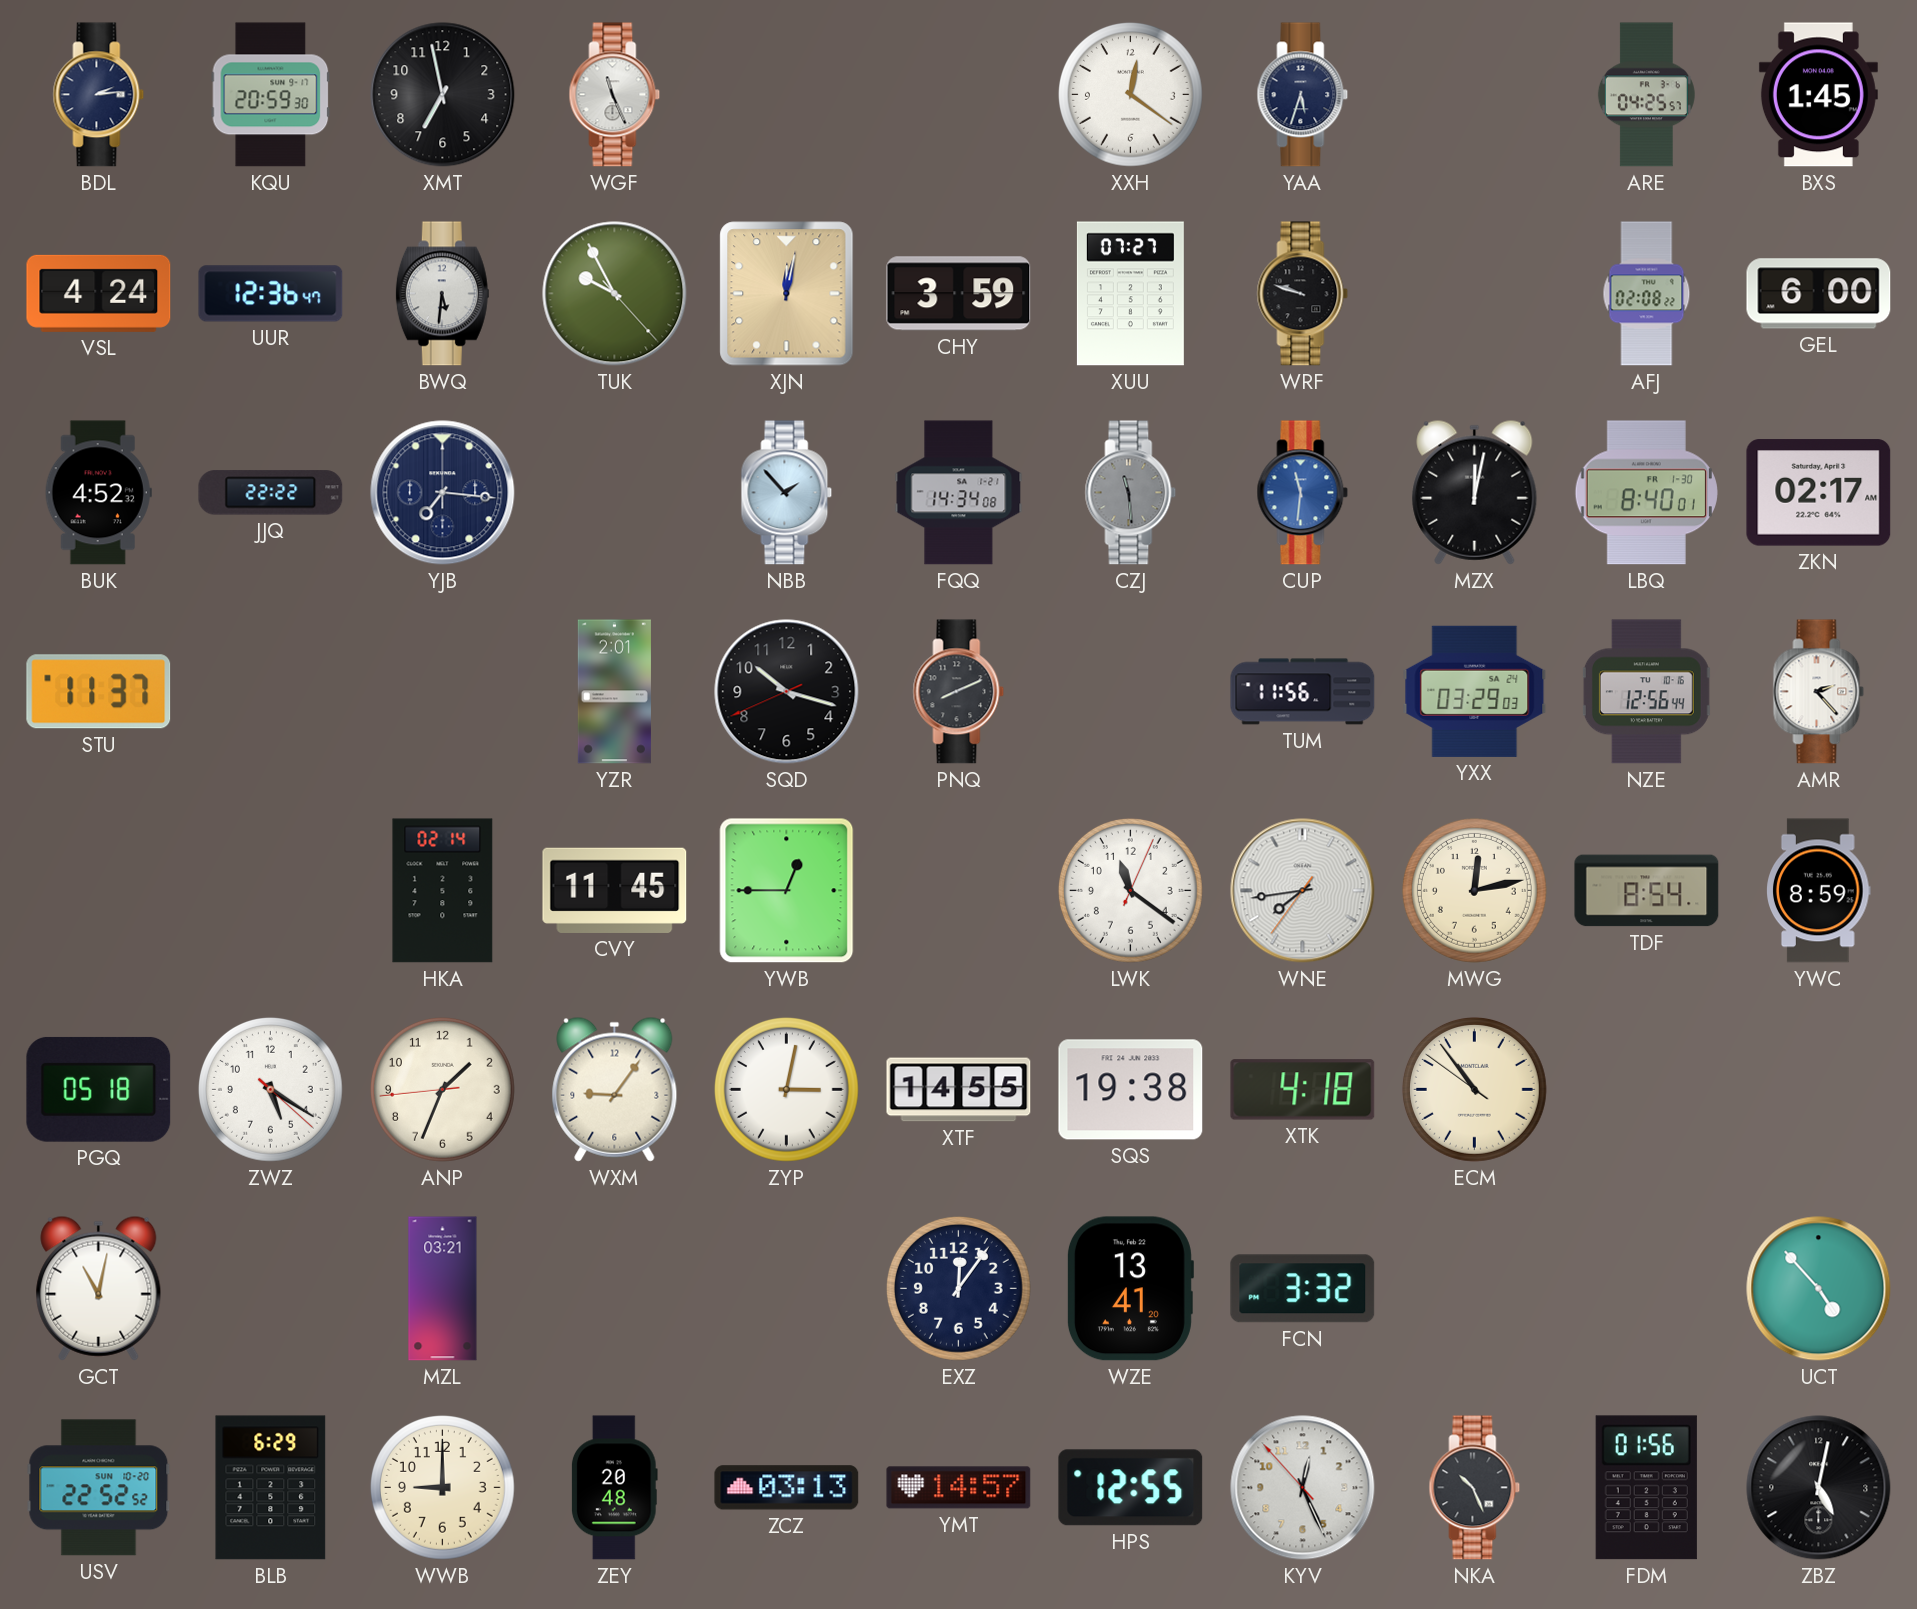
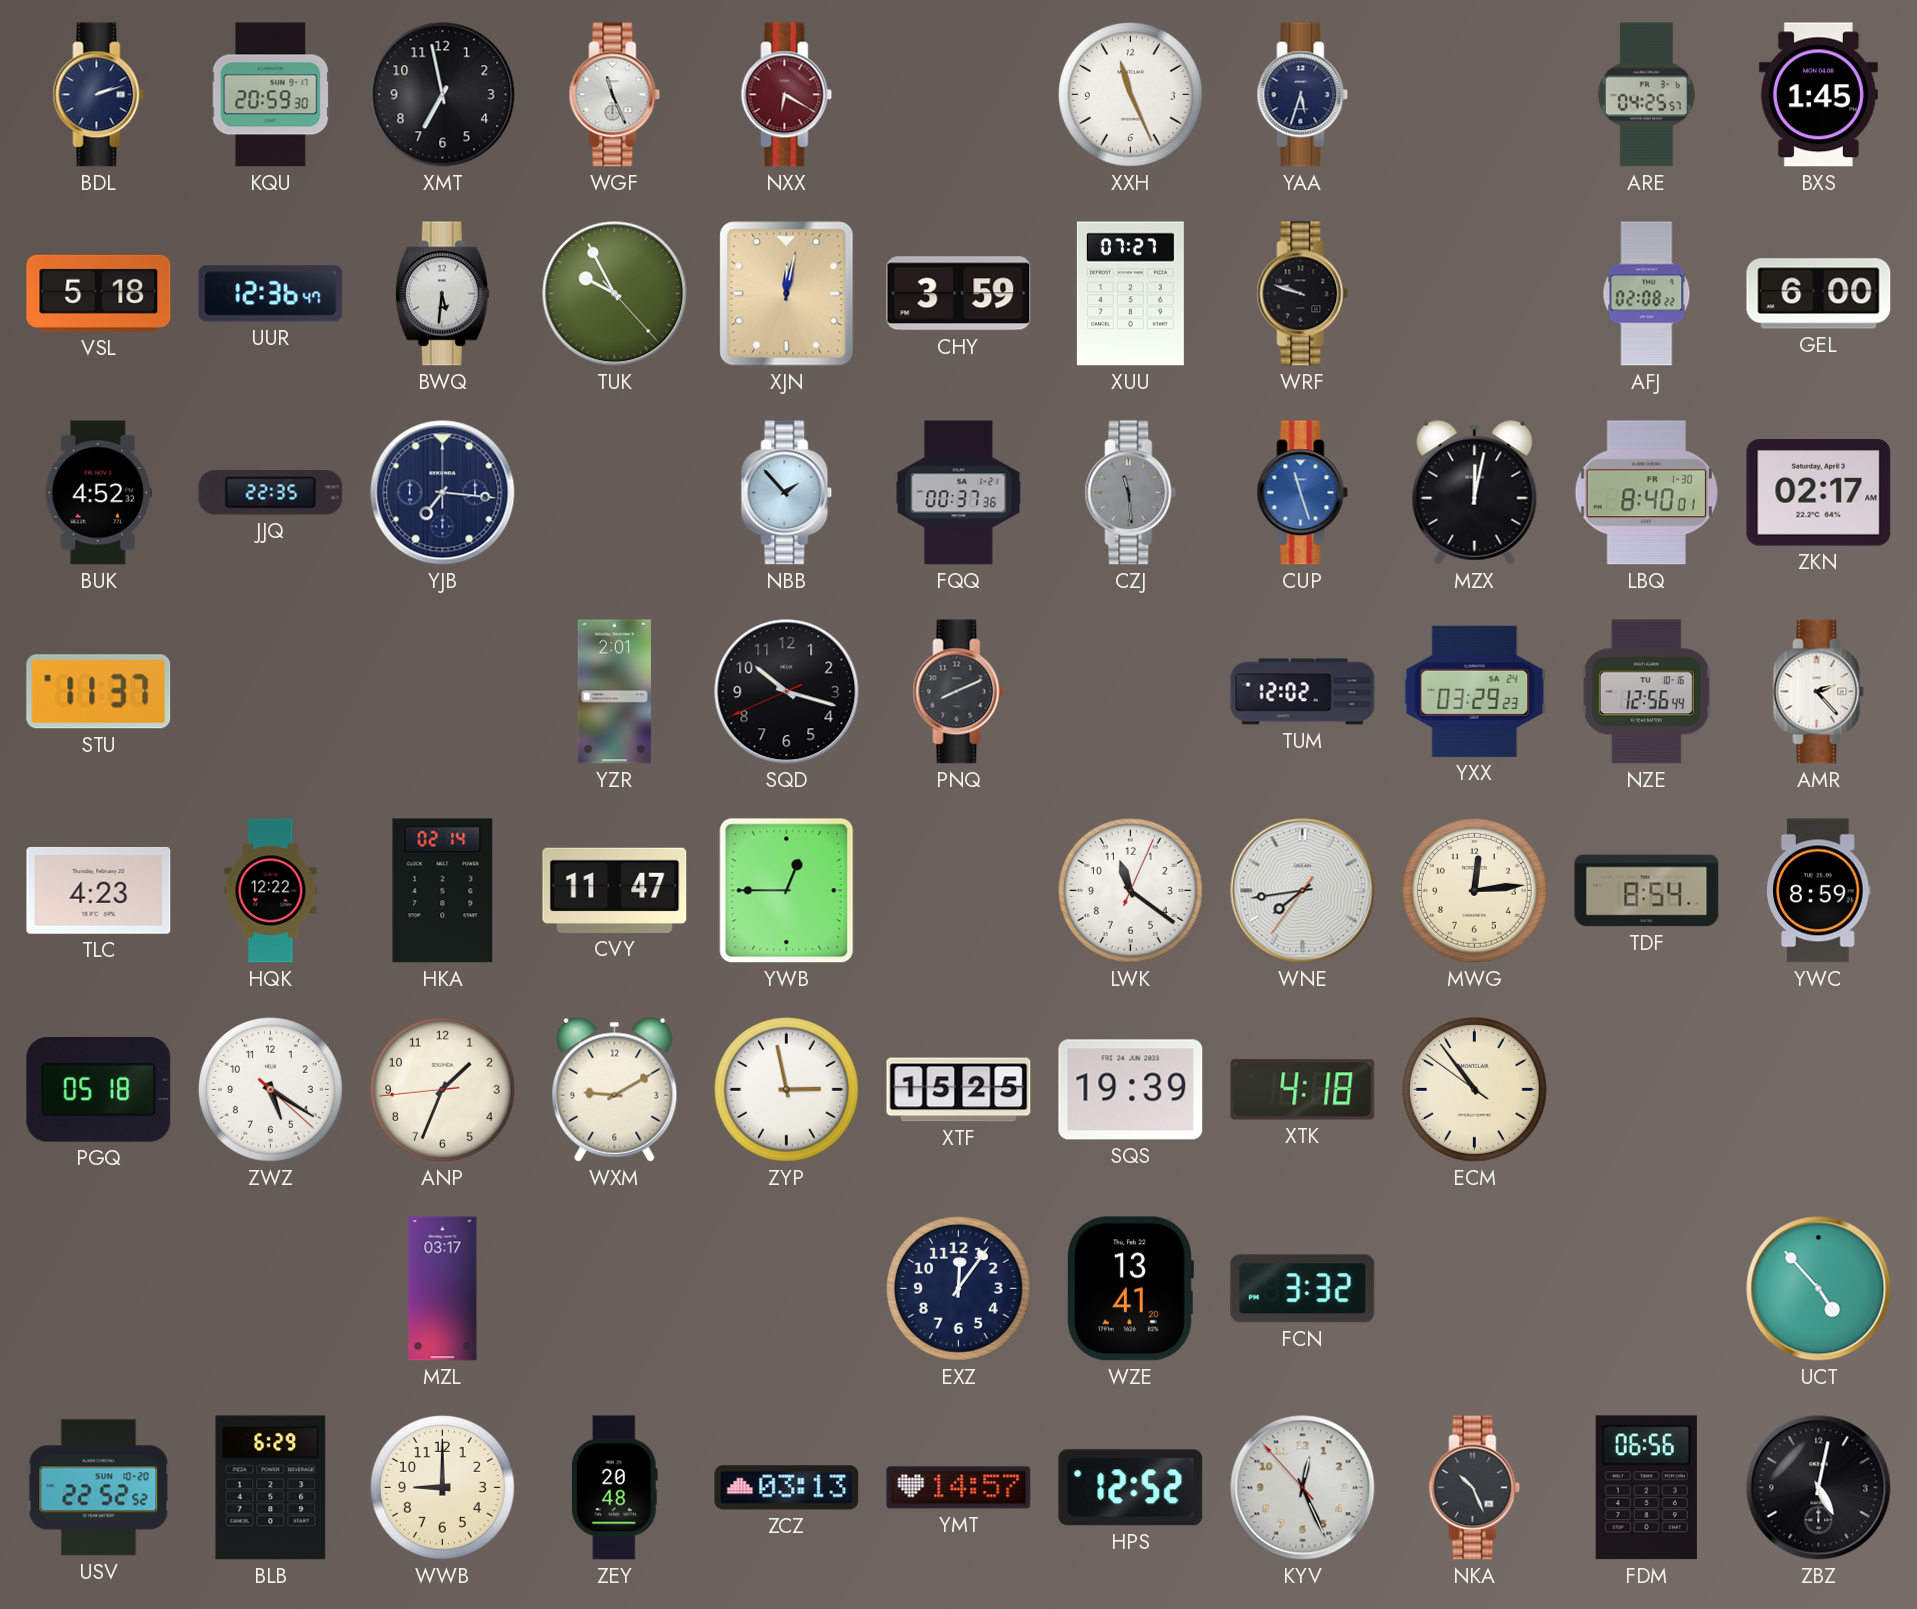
BDL: 2:14 -> 2:12 (99, 95)
NXX: none -> 6:20 (787, 95)
XXH: 12:21 -> 11:26 (1130, 94)
VSL: 4:24 -> 5:18 (99, 293)
JJQ: 22:22 -> 22:35 (271, 493)
FQQ: 14:34 -> 00:37 (959, 493)
CUP: 11:31 -> 11:27 (1303, 493)
TUM: 11:56 -> 12:02 (1303, 692)
YXX: 03:29:03 -> 03:29:23 (1475, 691)
TLC: none -> 4:23 (99, 890)
HQK: none -> 12:22 (271, 891)
CVY: 11:45 -> 11:47 (615, 890)
MWG: 12:13 -> 12:14 (1474, 890)
WXM: 9:06 -> 9:10 (615, 1089)
ZYP: 3:02 -> 2:58 (786, 1089)
XTF: 14:55 -> 15:25 (959, 1090)
SQS: 19:38 -> 19:39 (1131, 1090)
GCT: 11:02 -> none (99, 1288)
MZL: 03:21 -> 03:17 (443, 1289)
HPS: 12:55 -> 12:52 (1131, 1488)
FDM: 01:56 -> 06:56 (1646, 1488)
